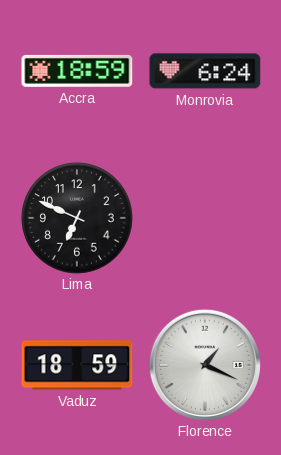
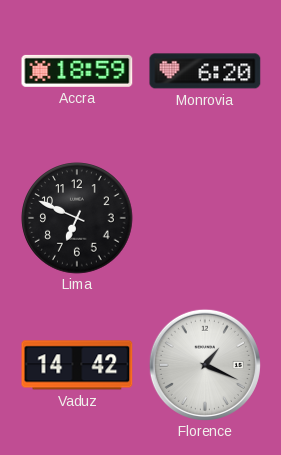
Monrovia: 6:24 -> 6:20 (205, 71)
Vaduz: 18:59 -> 14:42 (77, 365)
